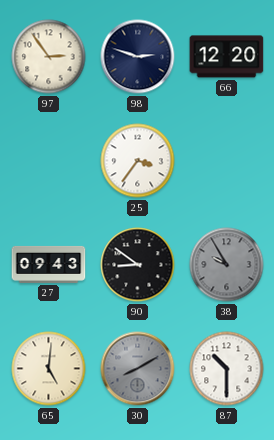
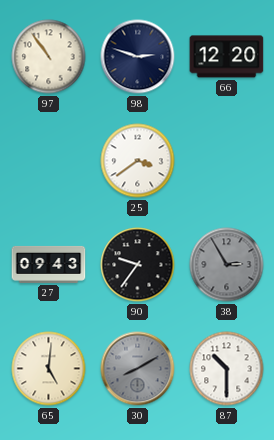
97: 2:54 -> 10:54 (49, 57)
25: 3:36 -> 3:39 (138, 161)
90: 8:51 -> 9:36 (138, 265)
38: 9:55 -> 2:55 (227, 265)
